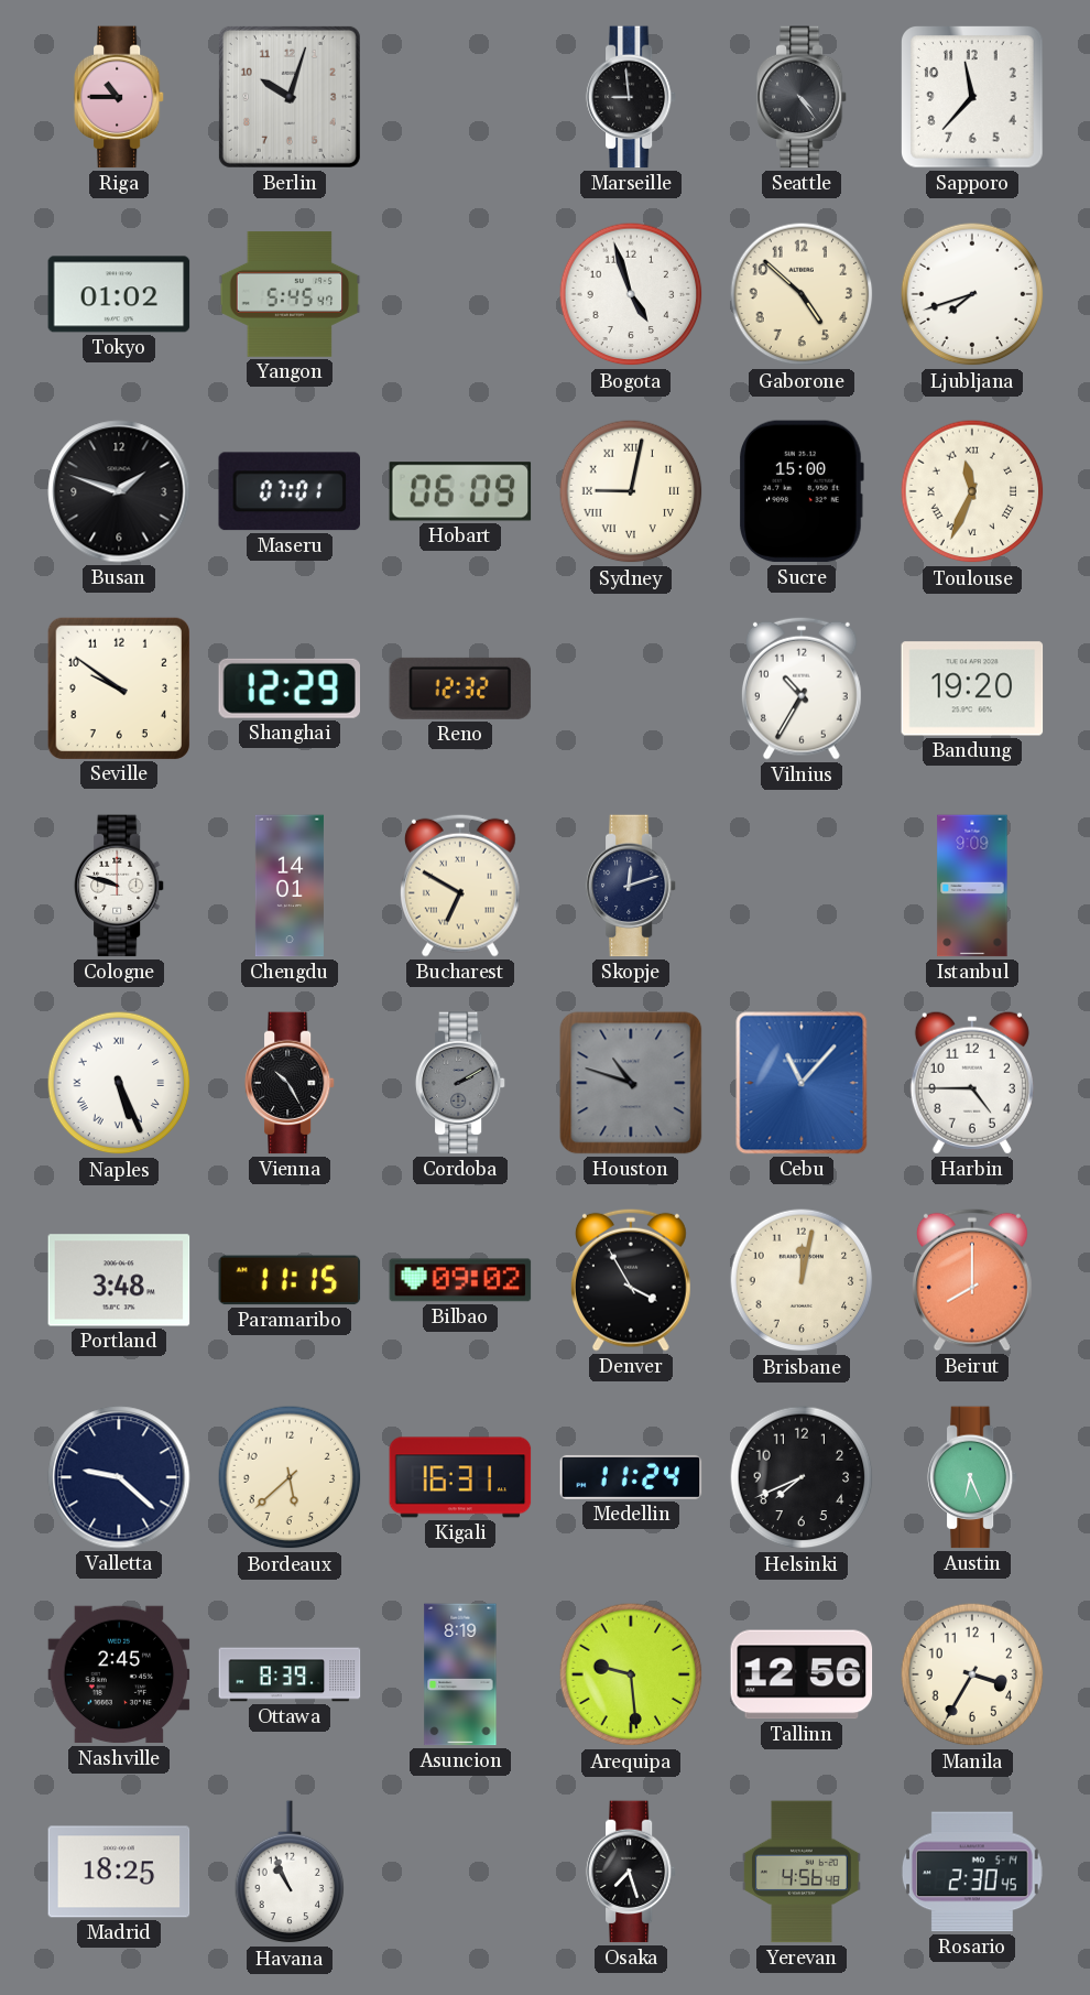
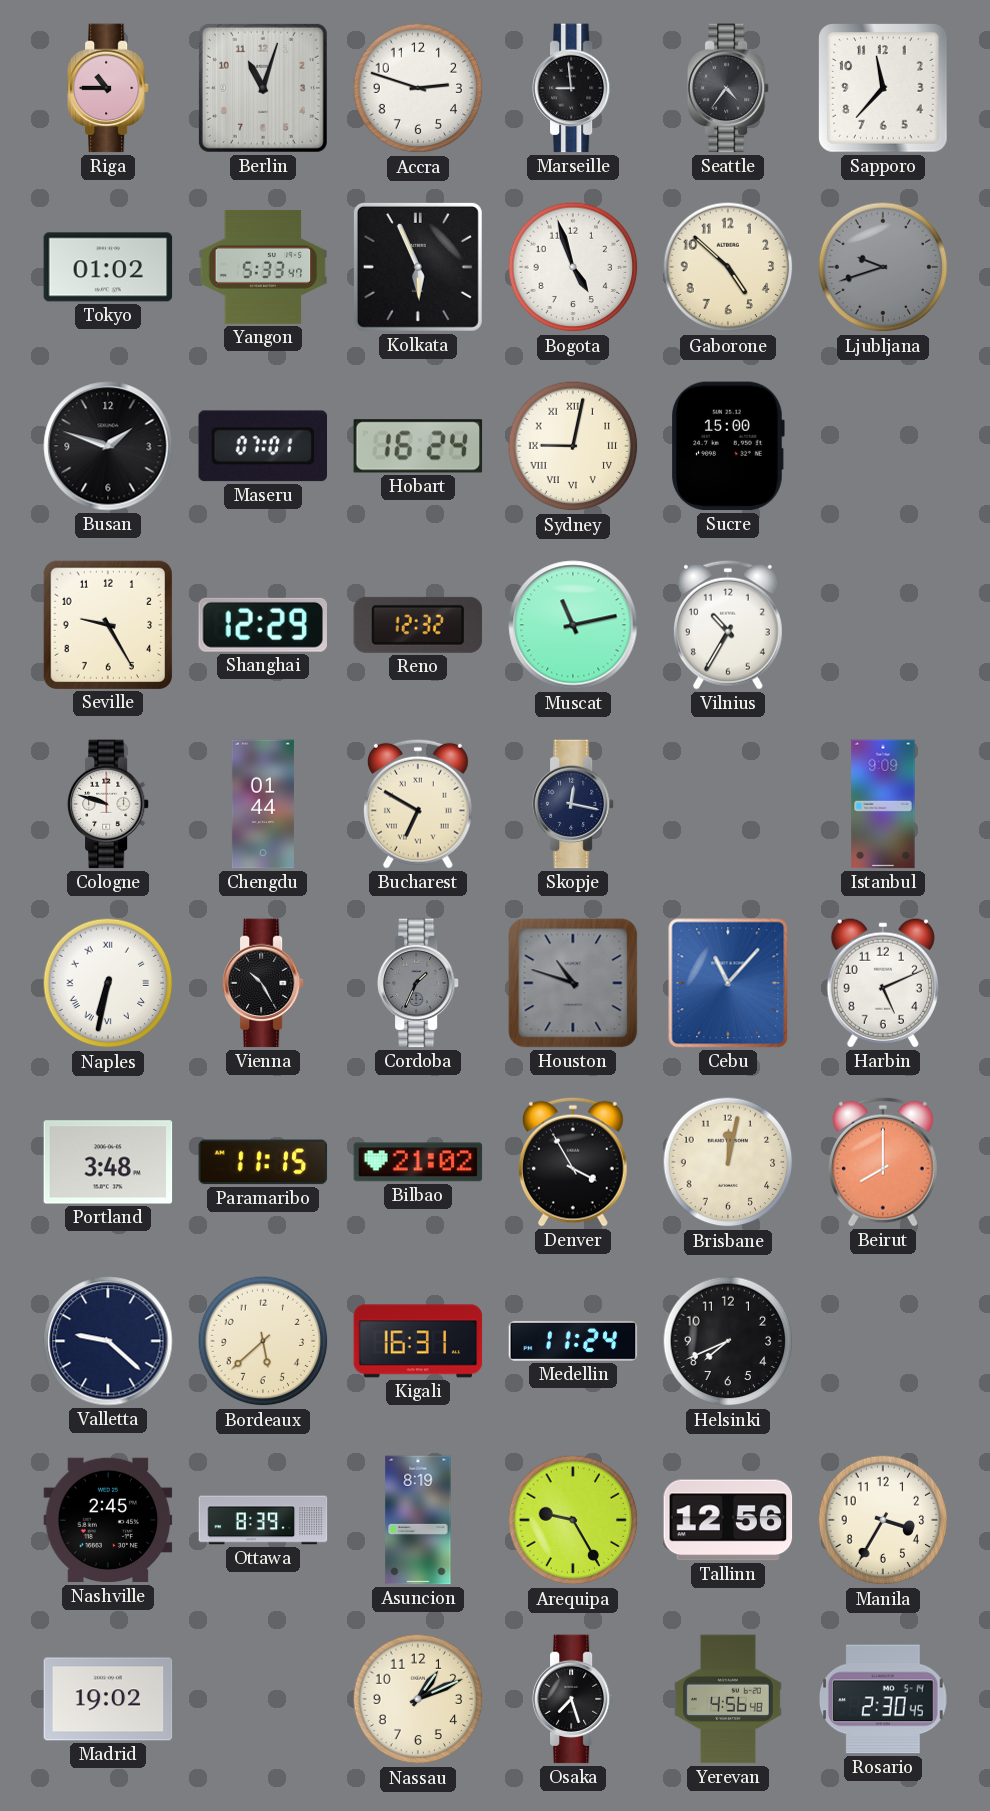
Berlin: 10:03 -> 11:03 (263, 88)
Accra: none -> 2:48 (418, 88)
Seattle: 4:24 -> 4:36 (728, 88)
Yangon: 5:45 -> 5:33 (263, 267)
Kolkata: none -> 5:56 (418, 267)
Ljubljana: 7:42 -> 9:42 (883, 267)
Ljubljana dial: white -> grey (883, 267)
Hobart: 06:09 -> 16:24 (418, 446)
Toulouse: 11:34 -> none (972, 491)
Seville: 9:51 -> 9:25 (107, 624)
Muscat: none -> 11:13 (573, 625)
Bandung: 19:20 -> none (972, 689)
Chengdu: 14:01 -> 01:44 (263, 804)
Skopje: 12:12 -> 12:17 (573, 804)
Naples: 5:26 -> 6:32 (108, 983)
Cordoba: 2:10 -> 1:34 (418, 983)
Harbin: 4:45 -> 5:11 (883, 983)
Bilbao: 09:02 -> 21:02 (418, 1162)
Austin: 6:26 -> none (972, 1477)
Arequipa: 9:29 -> 9:25 (573, 1520)
Madrid: 18:25 -> 19:02 (108, 1699)
Havana: 10:56 -> none (290, 1873)
Nassau: none -> 1:11 (418, 1699)
